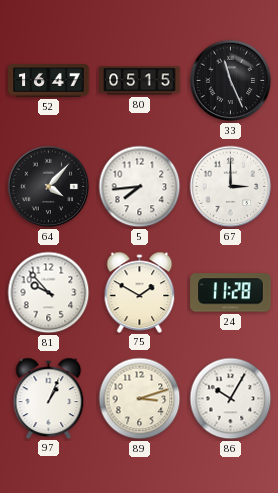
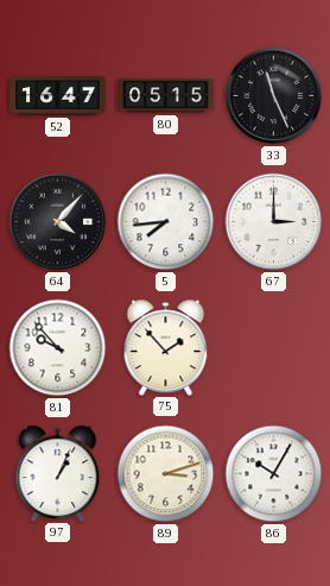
75: 1:50 -> 1:53 (166, 347)
24: 11:28 -> none (231, 293)
